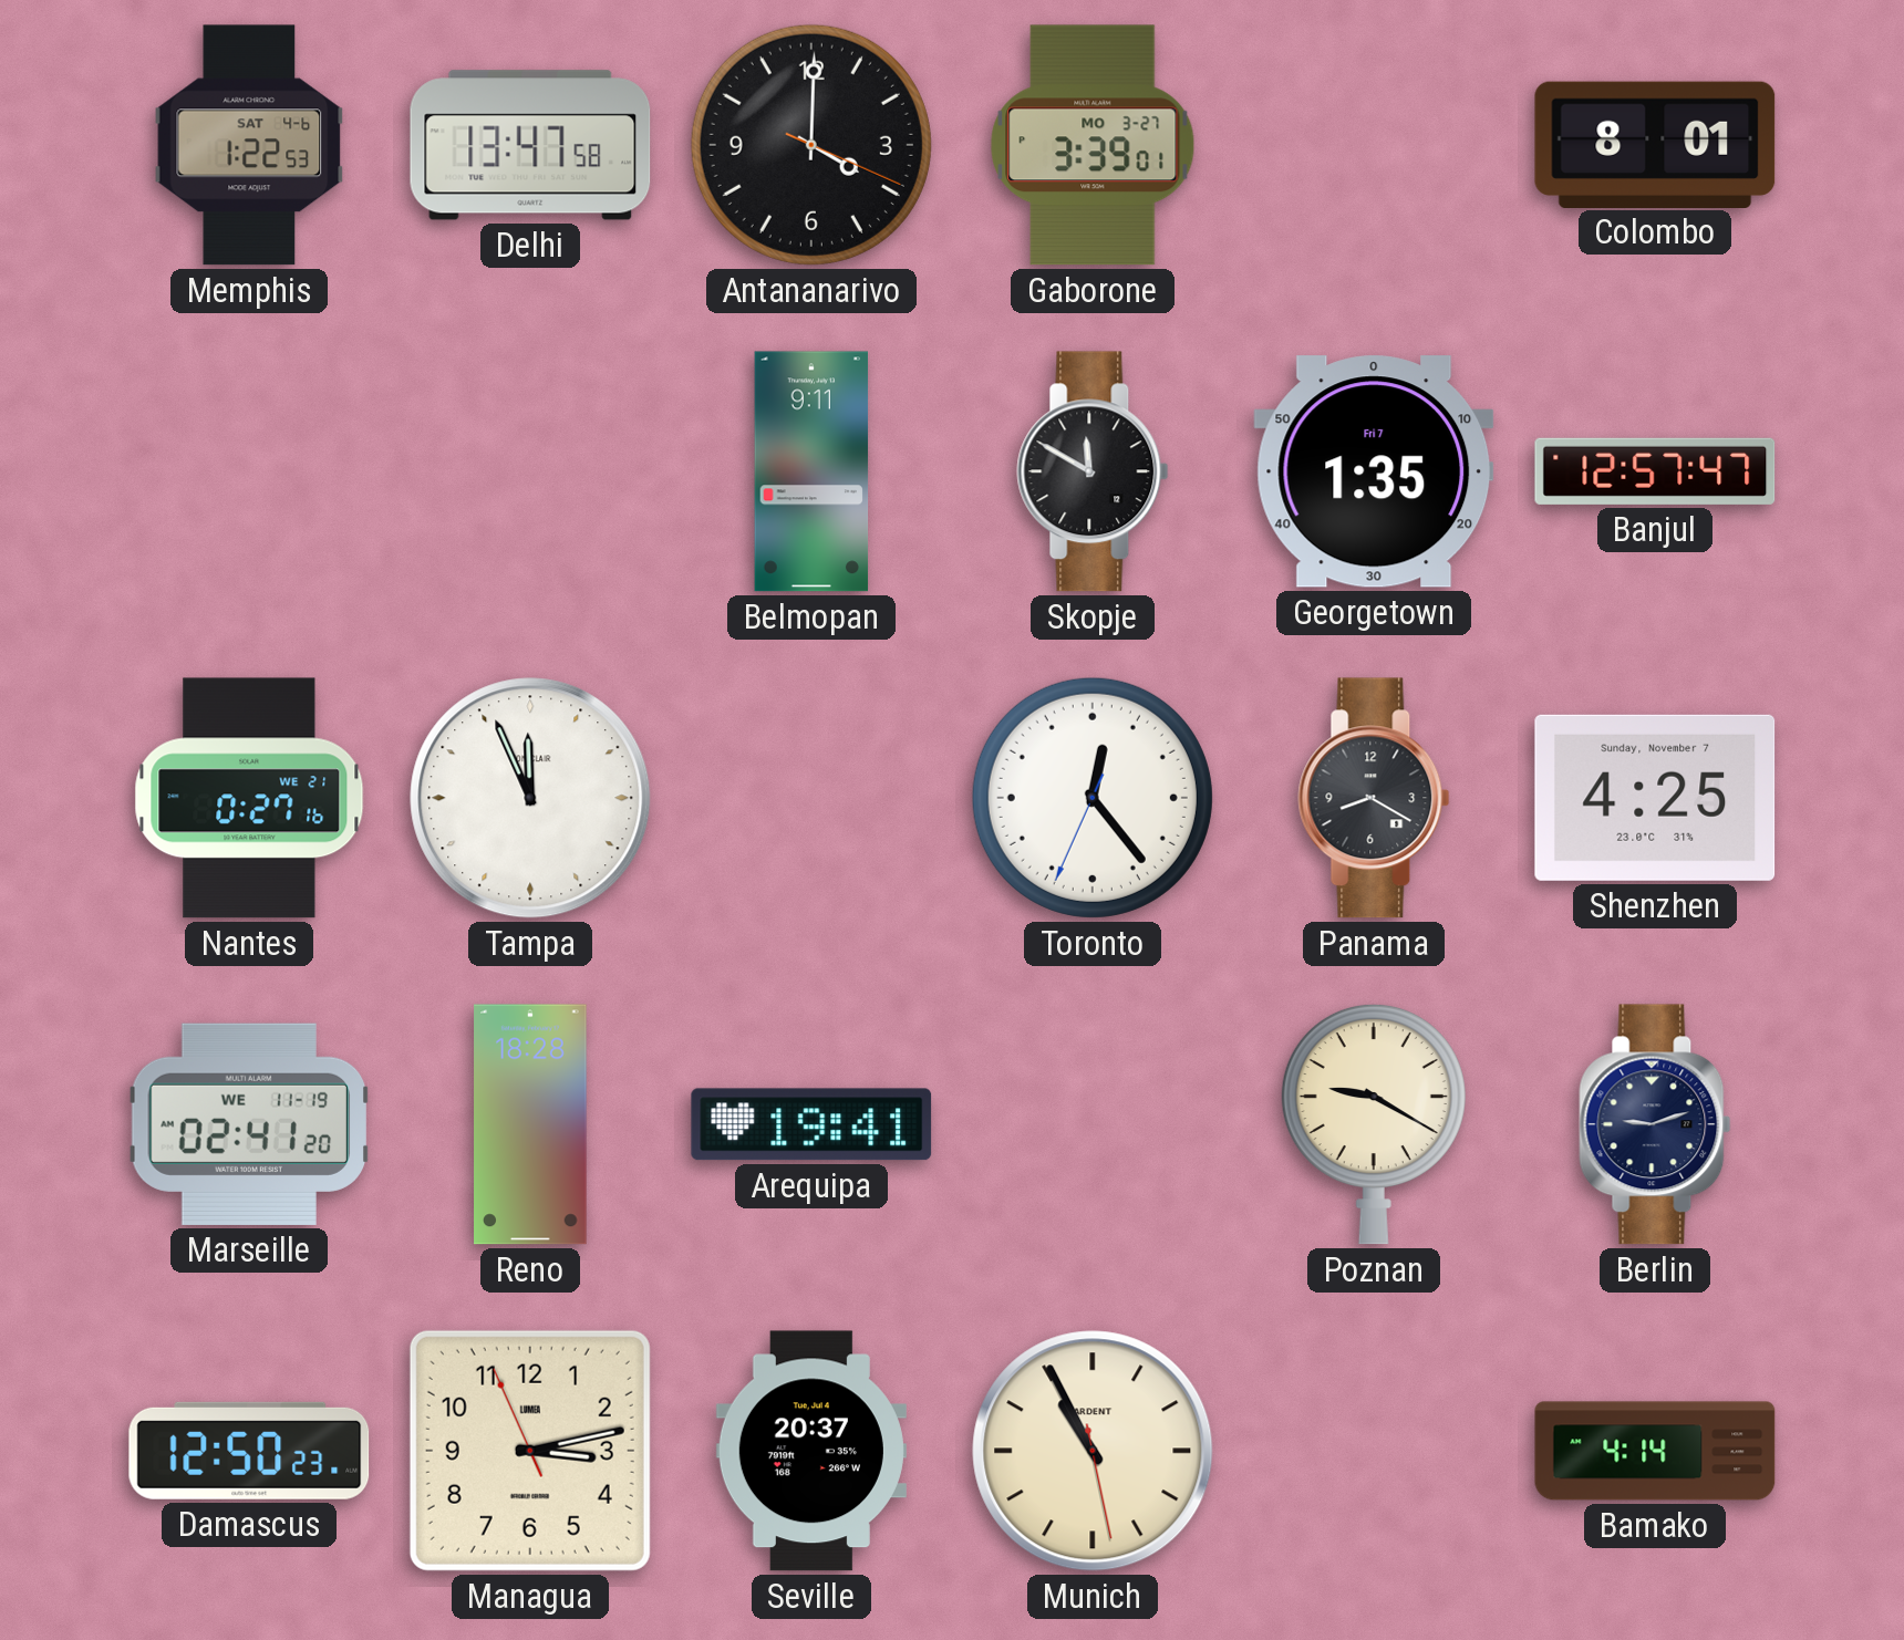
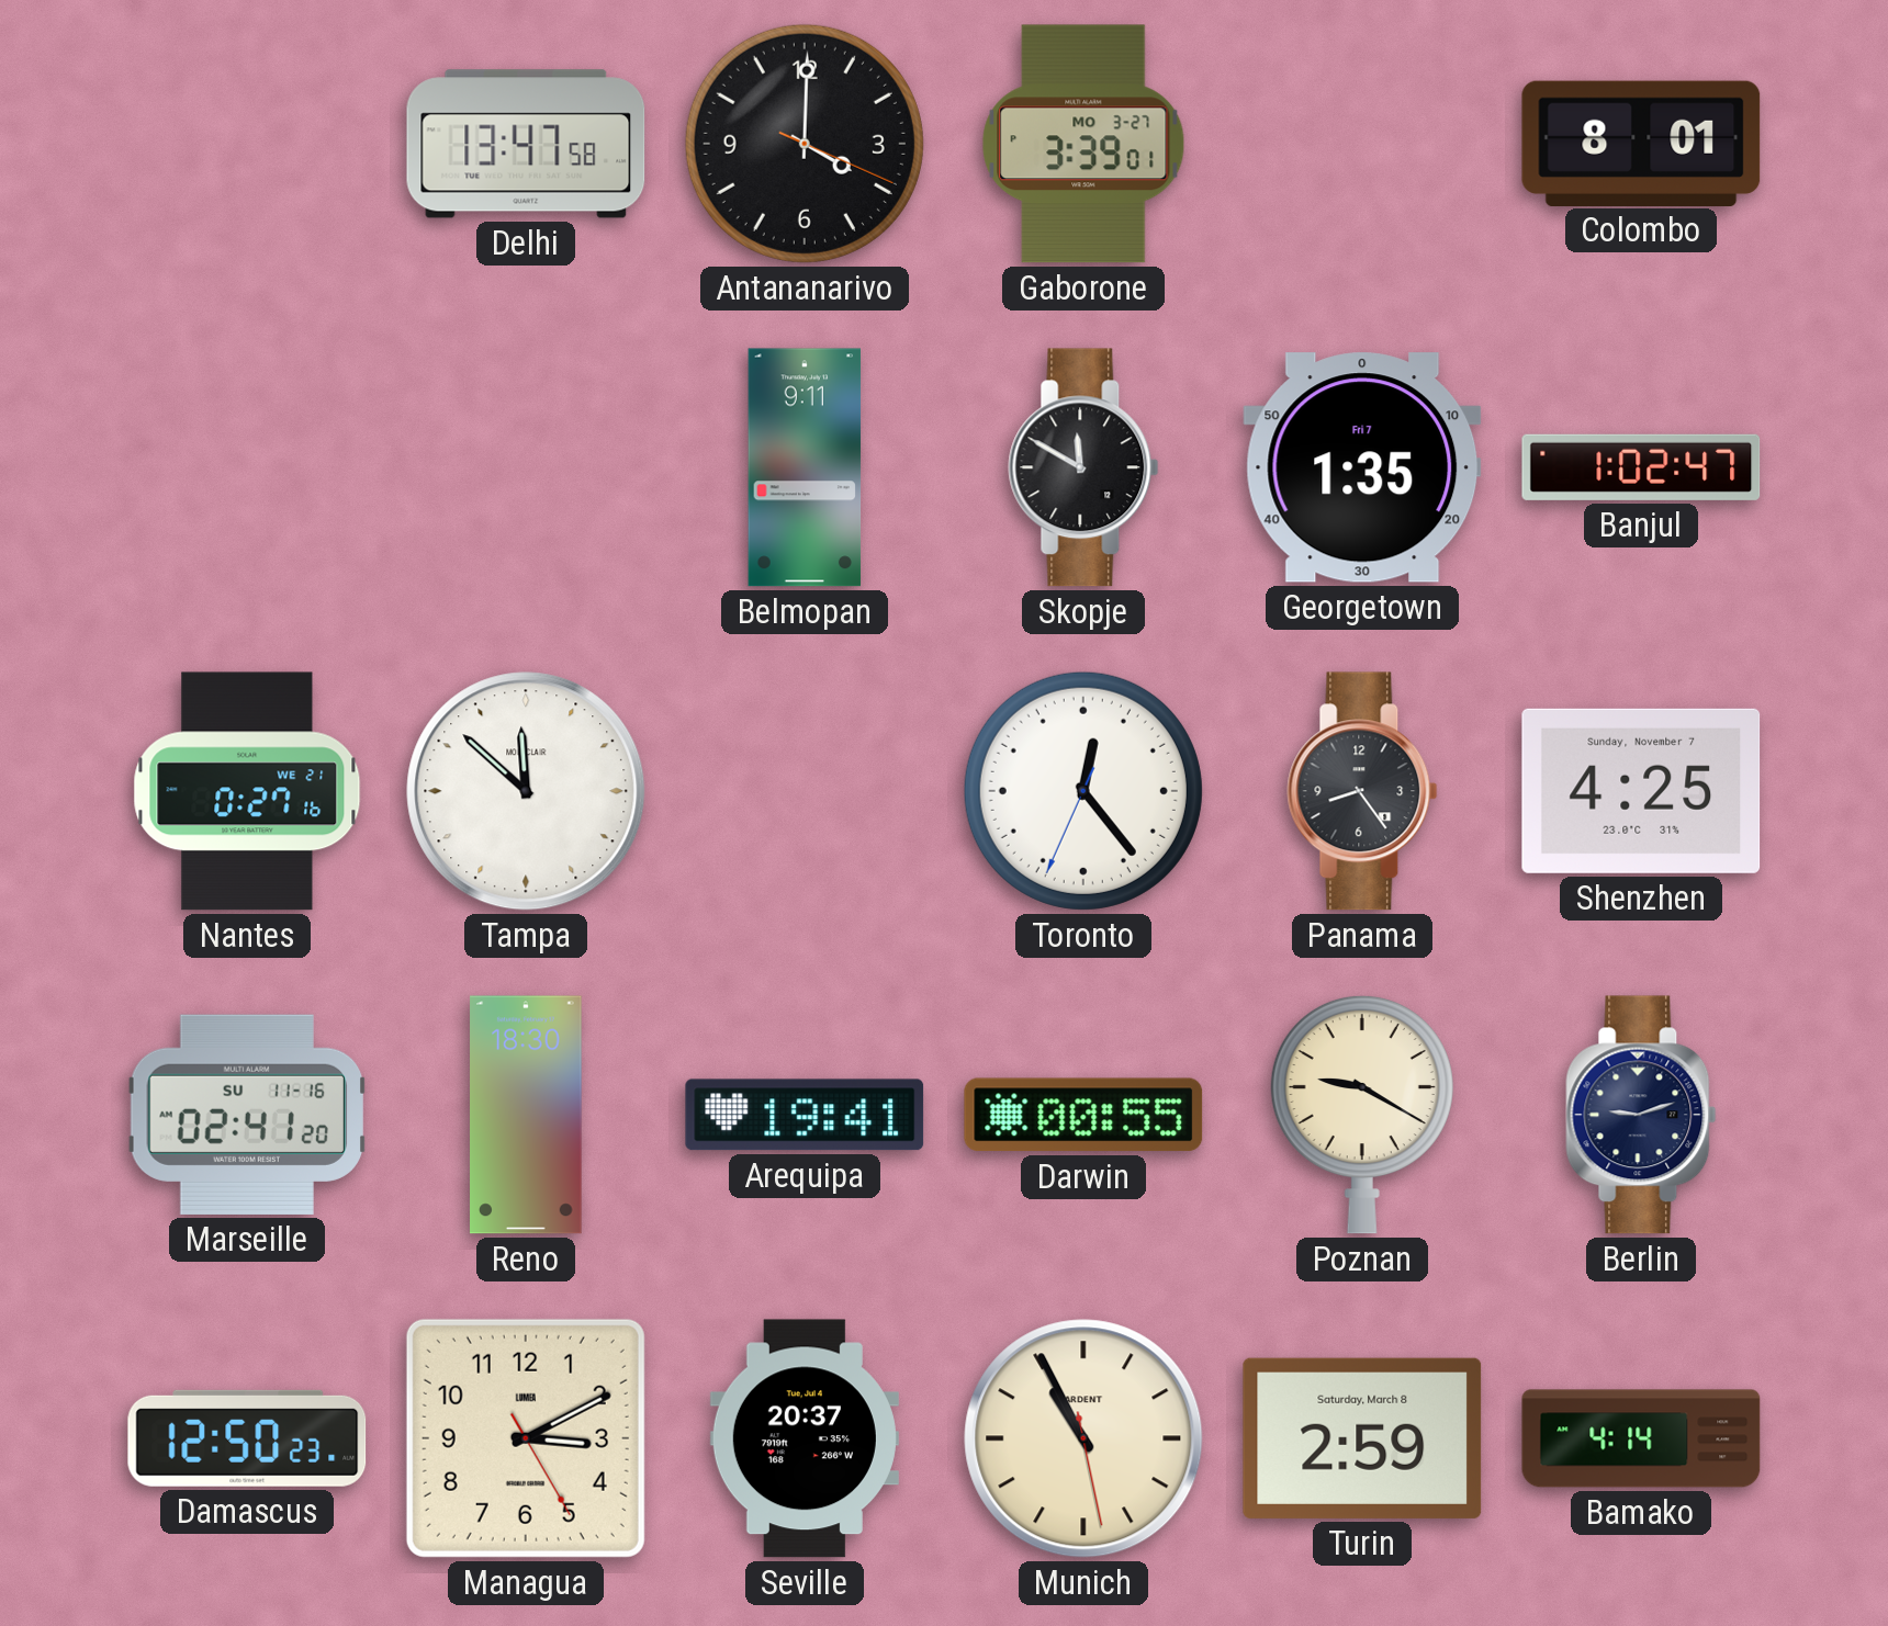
Memphis: 1:22 -> none (249, 145)
Banjul: 12:57 -> 1:02 (1641, 467)
Tampa: 11:56 -> 11:52 (526, 791)
Panama: 8:20 -> 8:24 (1362, 791)
Marseille date: WE 11-19 -> SU 11-16 (247, 1115)
Reno: 18:28 -> 18:30 (526, 1115)
Darwin: none -> 00:55 (1083, 1115)
Managua: 3:12 -> 3:10 (526, 1438)
Turin: none -> 2:59 (1362, 1438)
